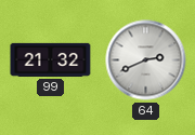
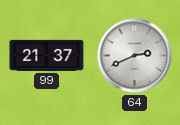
99: 21:32 -> 21:37 (47, 55)
